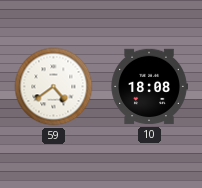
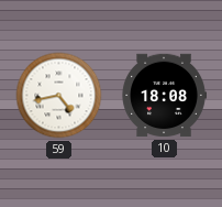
59: 4:39 -> 4:43 (59, 96)
